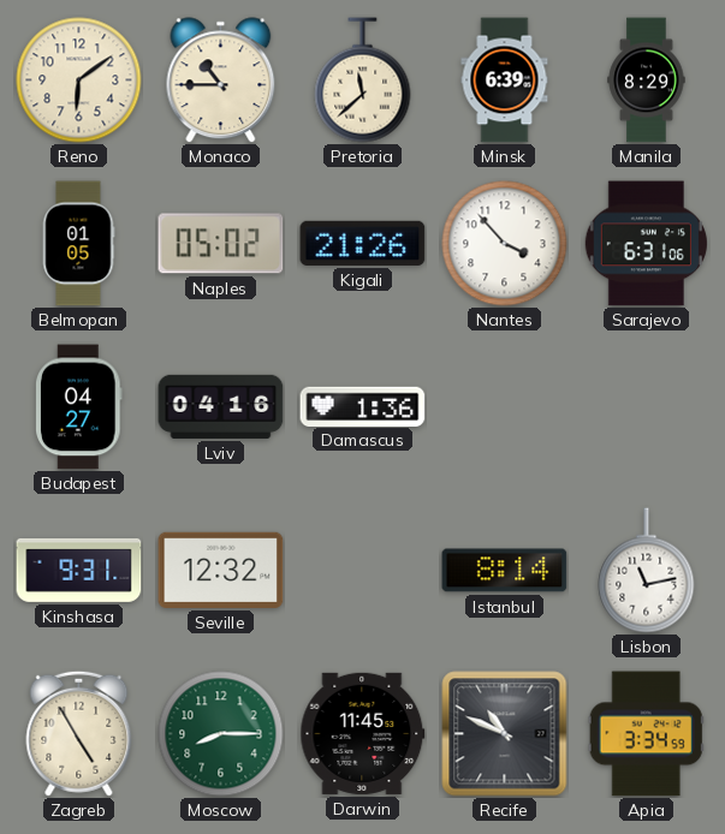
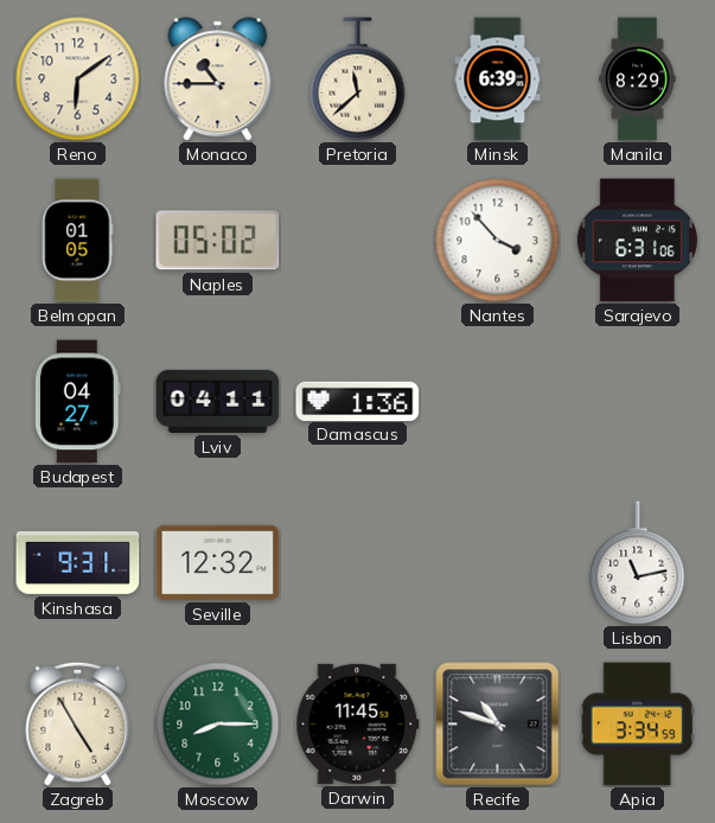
Kigali: 21:26 -> none (363, 243)
Lviv: 04:16 -> 04:11 (218, 401)
Istanbul: 8:14 -> none (505, 571)
Recife: 10:49 -> 10:48 (498, 725)
